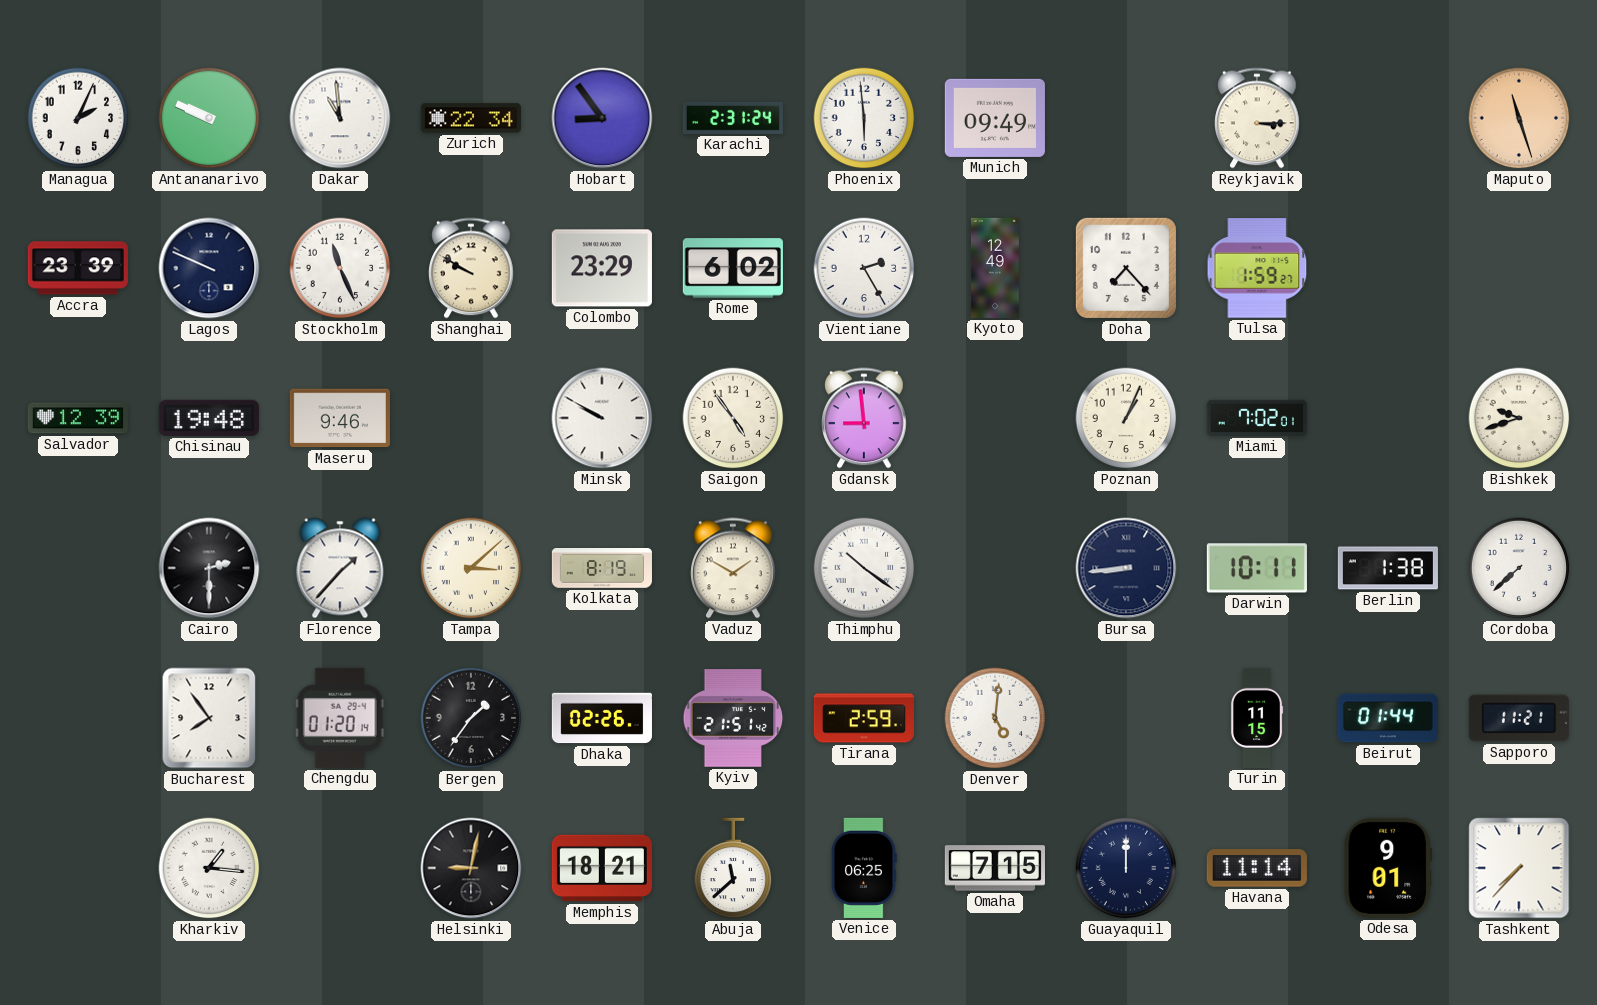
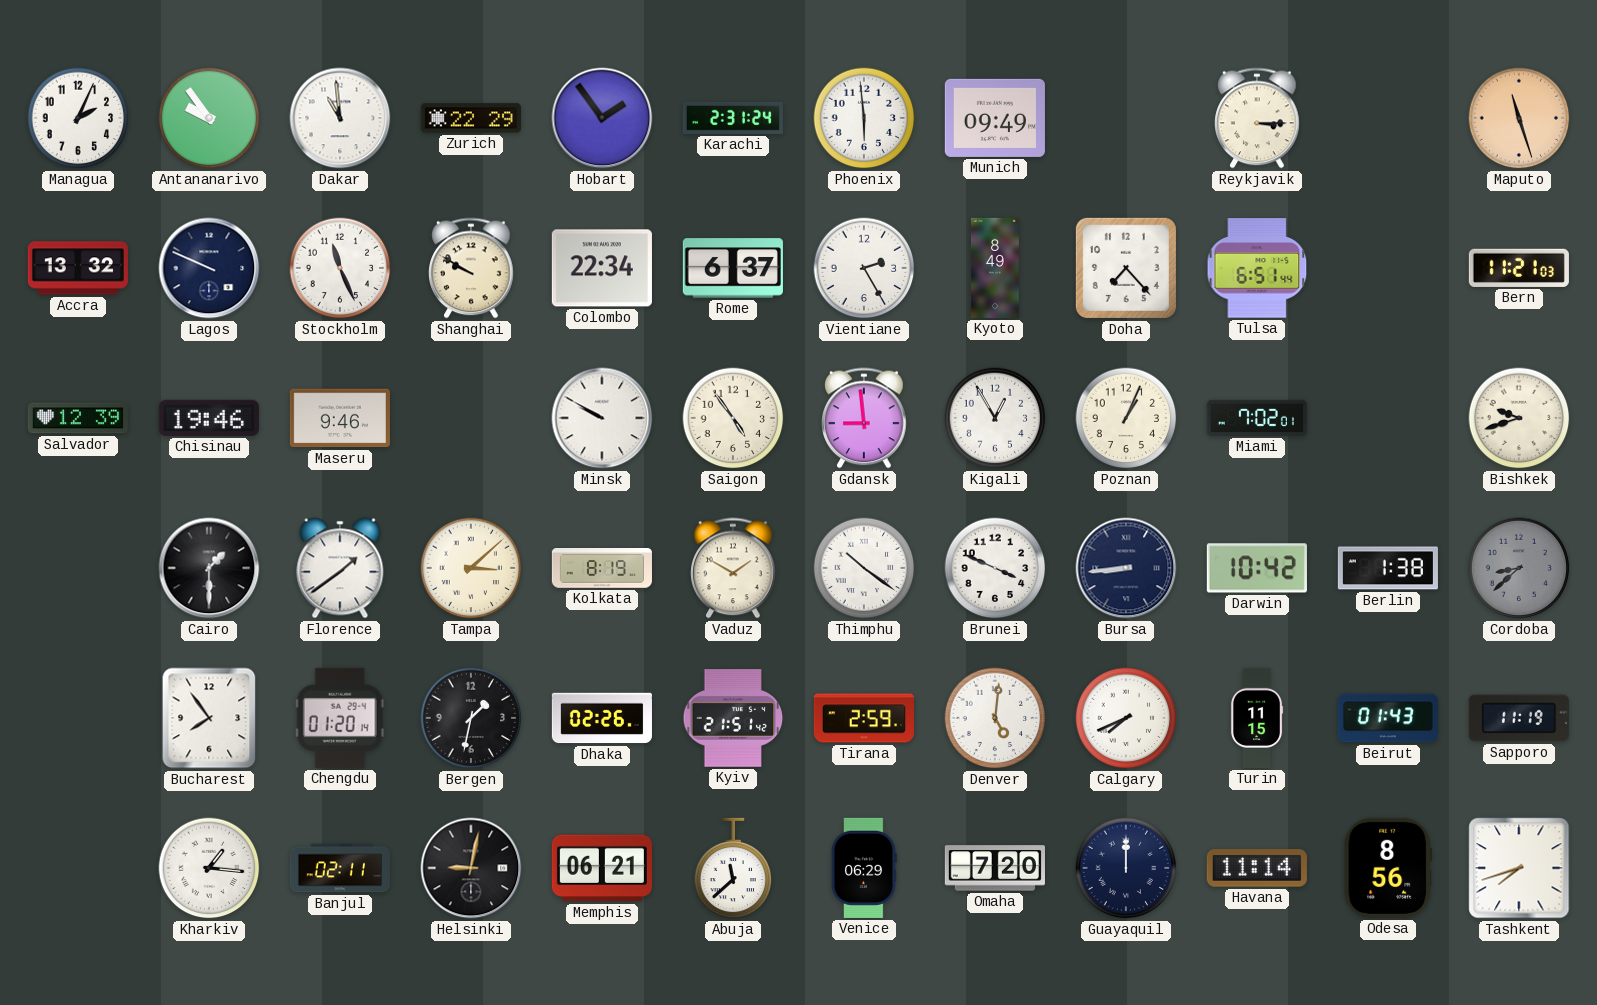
Antananarivo: 9:49 -> 9:54 (209, 118)
Zurich: 22:34 -> 22:29 (471, 118)
Hobart: 8:54 -> 1:54 (602, 118)
Accra: 23:39 -> 13:32 (78, 268)
Colombo: 23:29 -> 22:34 (602, 268)
Rome: 6:02 -> 6:37 (733, 268)
Kyoto: 12:49 -> 8:49 (995, 268)
Tulsa: 1:59 -> 6:51 (1257, 268)
Bern: none -> 11:21 (1519, 268)
Chisinau: 19:48 -> 19:46 (209, 418)
Kigali: none -> 12:55 (995, 418)
Cairo: 2:30 -> 1:30 (209, 568)
Florence: 1:37 -> 1:39 (340, 568)
Brunei: none -> 3:49 (995, 568)
Darwin: 10:11 -> 10:42 (1257, 568)
Cordoba: 7:38 -> 8:38 (1519, 568)
Cordoba dial: white -> grey (1519, 568)
Bergen: 1:36 -> 1:32 (471, 718)
Calgary: none -> 7:41 (1126, 718)
Beirut: 01:44 -> 01:43 (1388, 718)
Sapporo: 11:21 -> 11:19 (1519, 718)
Banjul: none -> 02:11 (340, 868)
Memphis: 18:21 -> 06:21 (602, 868)
Venice: 06:25 -> 06:29 (864, 868)
Omaha: 7:15 -> 7:20 (995, 868)
Odesa: 9:01 -> 8:56 (1388, 868)
Tashkent: 7:37 -> 7:42 (1519, 868)
